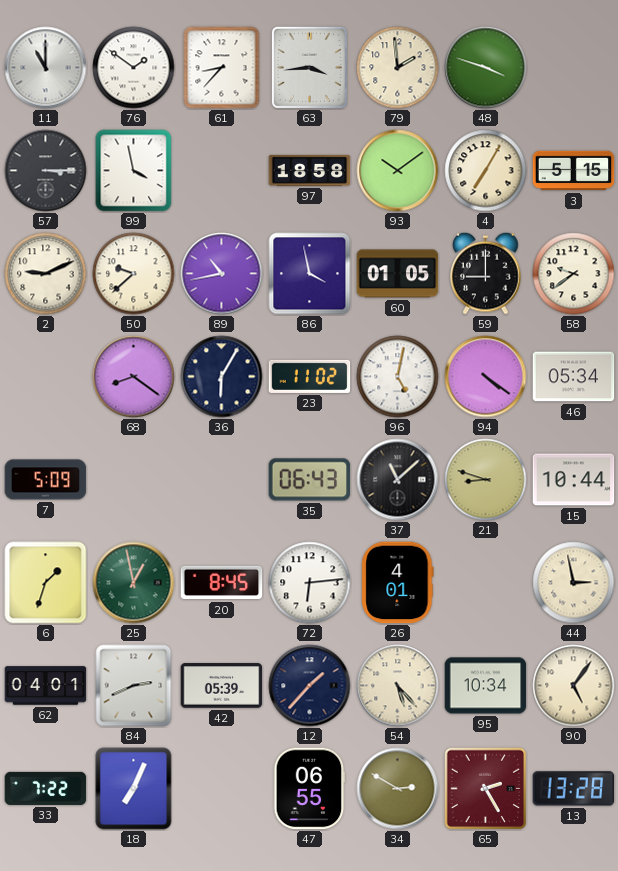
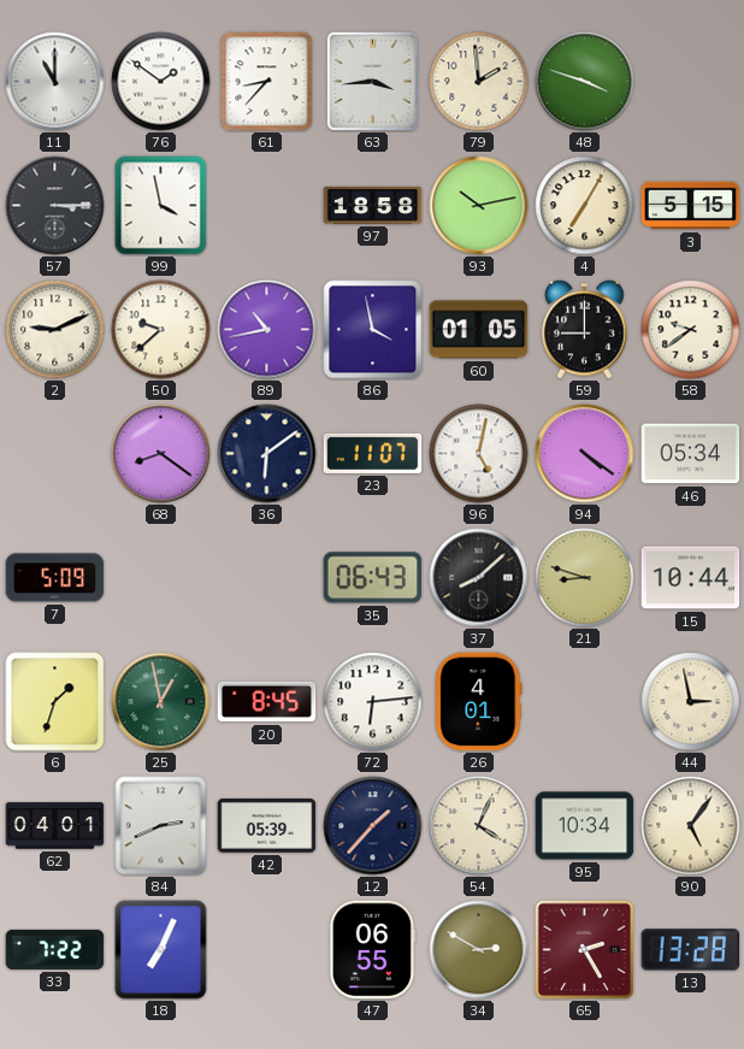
93: 10:09 -> 10:13 (479, 206)
36: 6:05 -> 6:09 (267, 454)
23: 11:02 -> 11:07 (373, 453)
37: 11:08 -> 8:08 (479, 578)
54: 5:23 -> 4:04 (479, 826)
